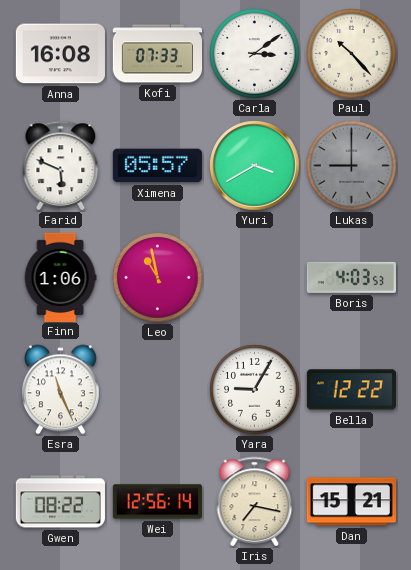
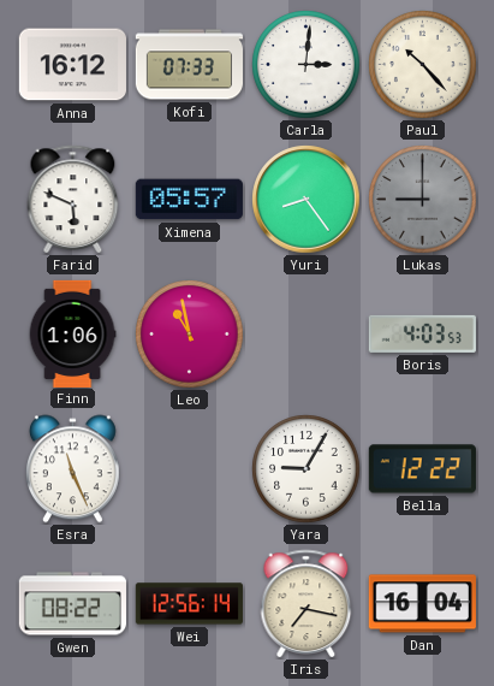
Anna: 16:08 -> 16:12 (72, 65)
Carla: 3:09 -> 3:01 (306, 65)
Yuri: 3:40 -> 8:24 (306, 200)
Dan: 15:21 -> 16:04 (422, 604)
